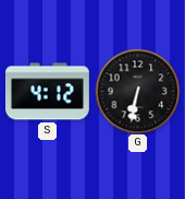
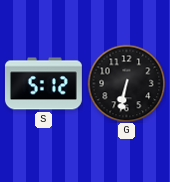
S: 4:12 -> 5:12 (43, 84)
